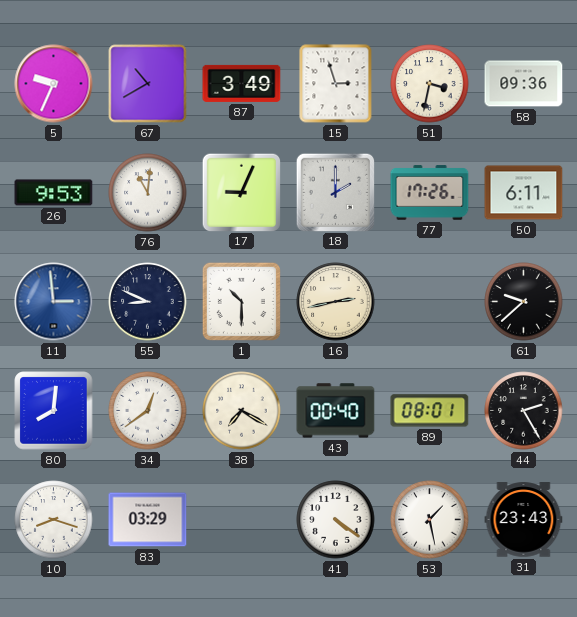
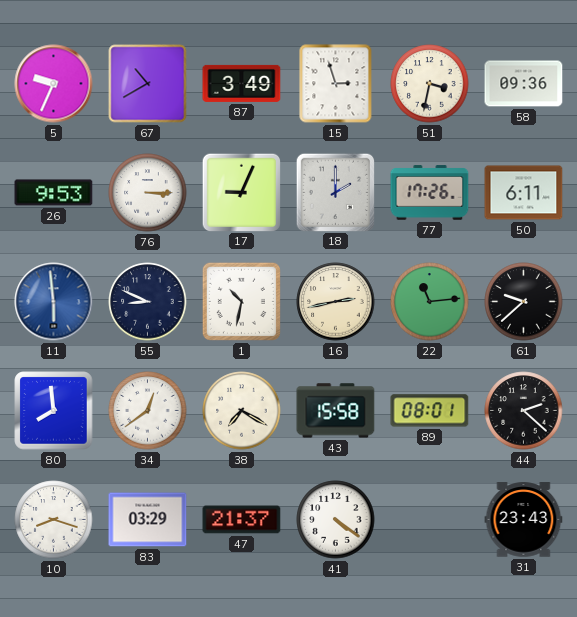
76: 11:01 -> 3:15 (148, 193)
11: 2:59 -> 5:59 (54, 302)
1: 10:30 -> 10:32 (241, 301)
22: none -> 11:14 (430, 302)
80: 8:01 -> 7:59 (54, 411)
43: 00:40 -> 15:58 (336, 411)
44: 2:25 -> 2:22 (524, 411)
47: none -> 21:37 (242, 520)
53: 1:28 -> none (430, 520)
